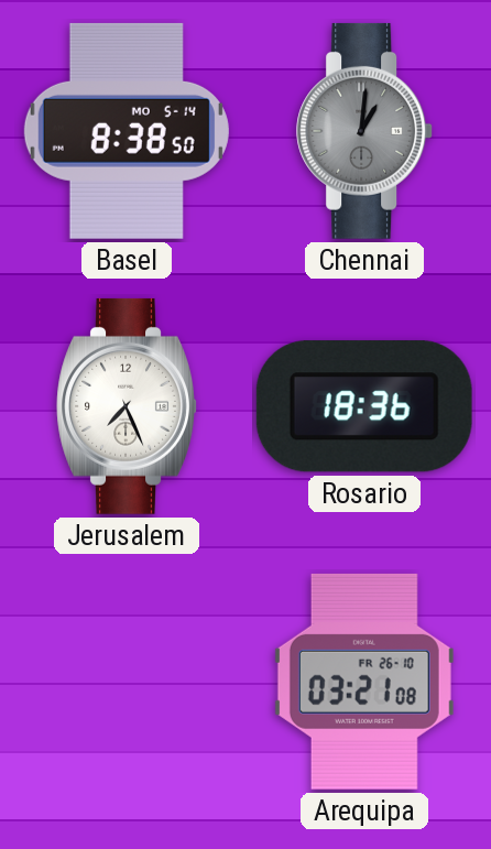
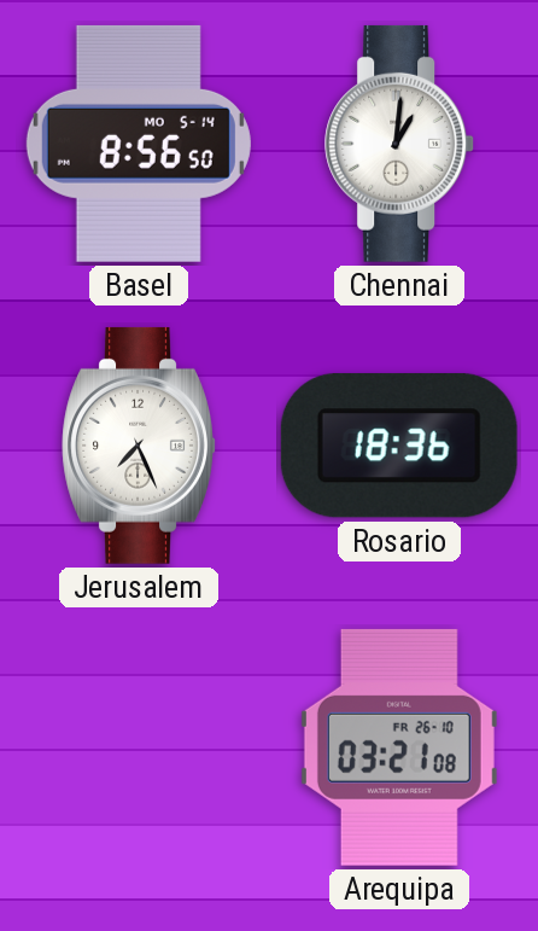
Basel: 8:38 -> 8:56 (139, 144)
Chennai dial: grey -> white (400, 144)
